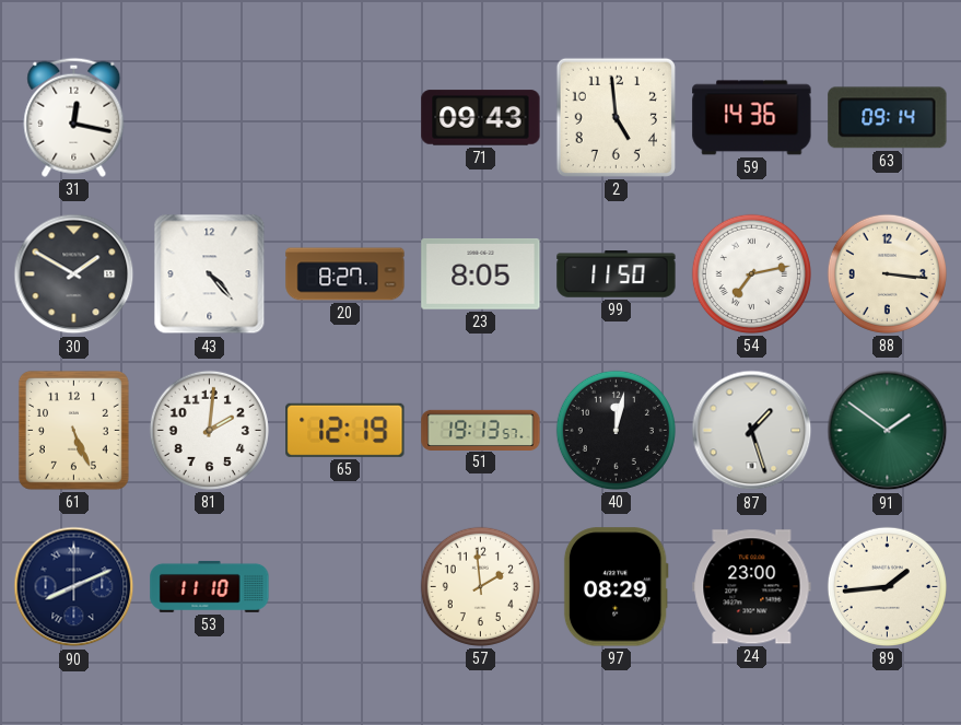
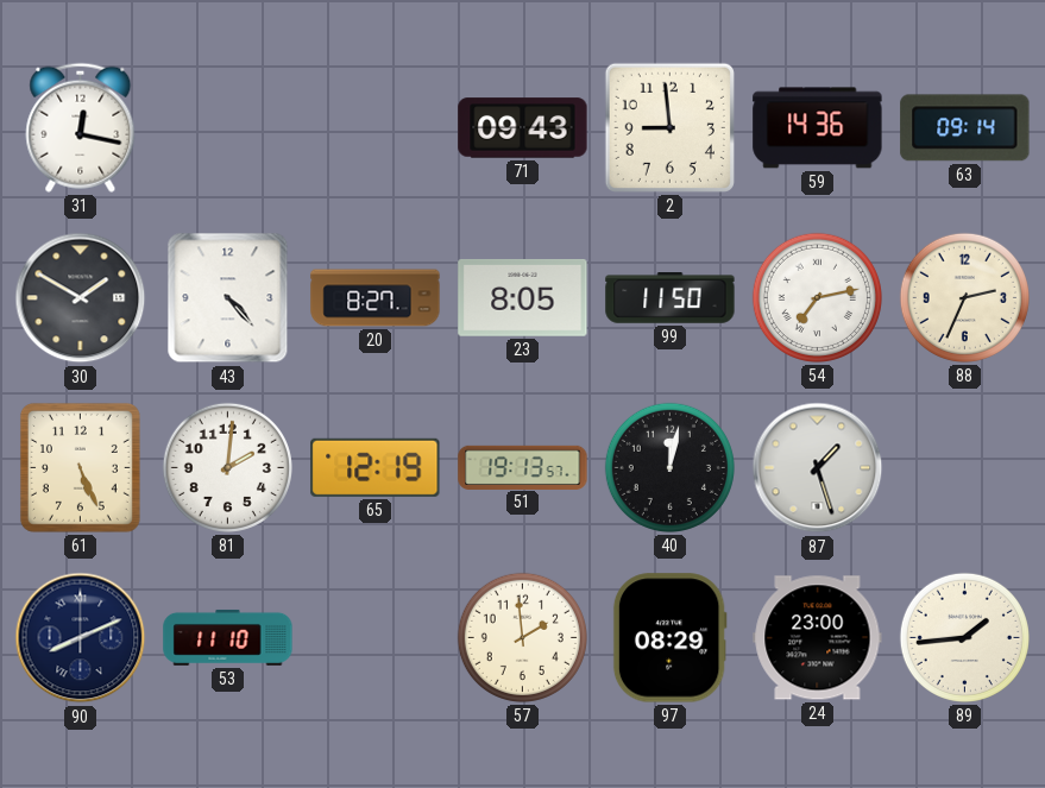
2: 4:59 -> 8:59 (669, 127)
88: 3:16 -> 2:34 (964, 297)
91: 1:51 -> none (888, 431)
